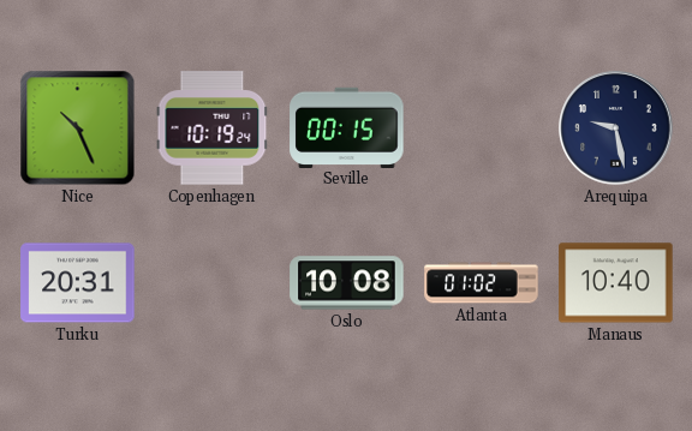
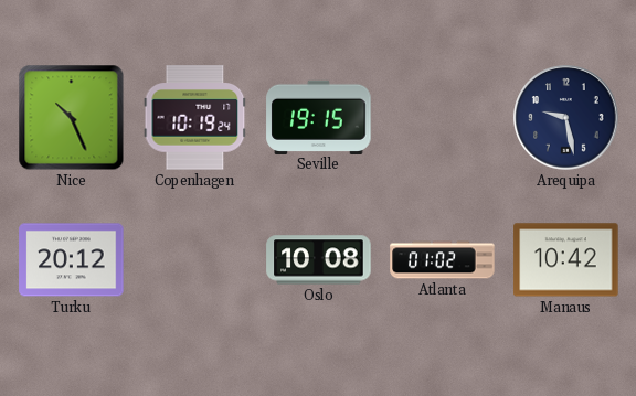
Seville: 00:15 -> 19:15 (319, 117)
Turku: 20:31 -> 20:12 (72, 260)
Manaus: 10:40 -> 10:42 (566, 260)
